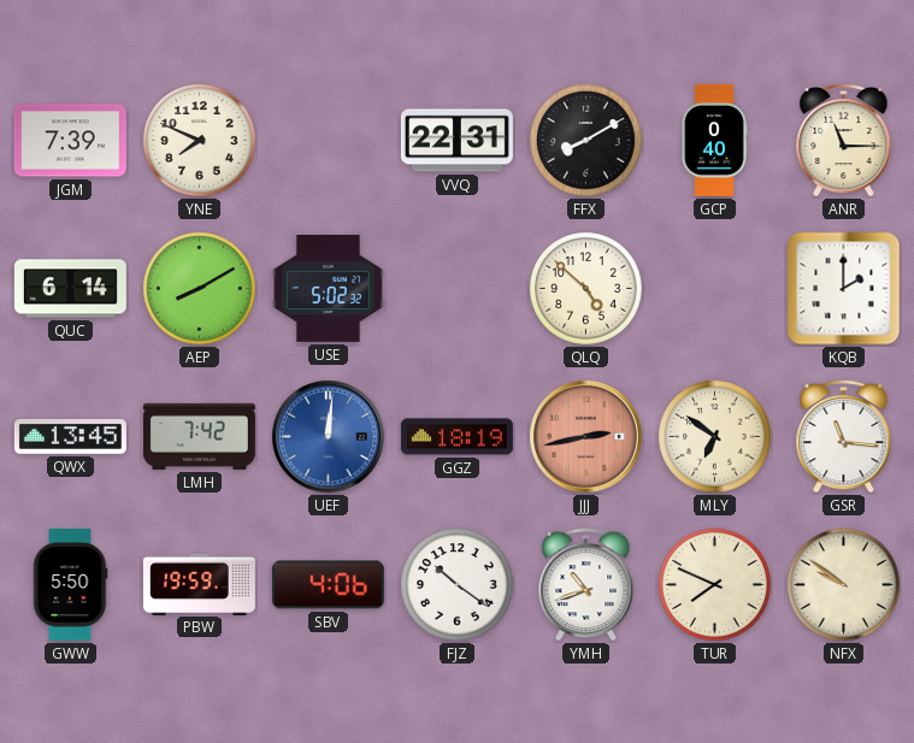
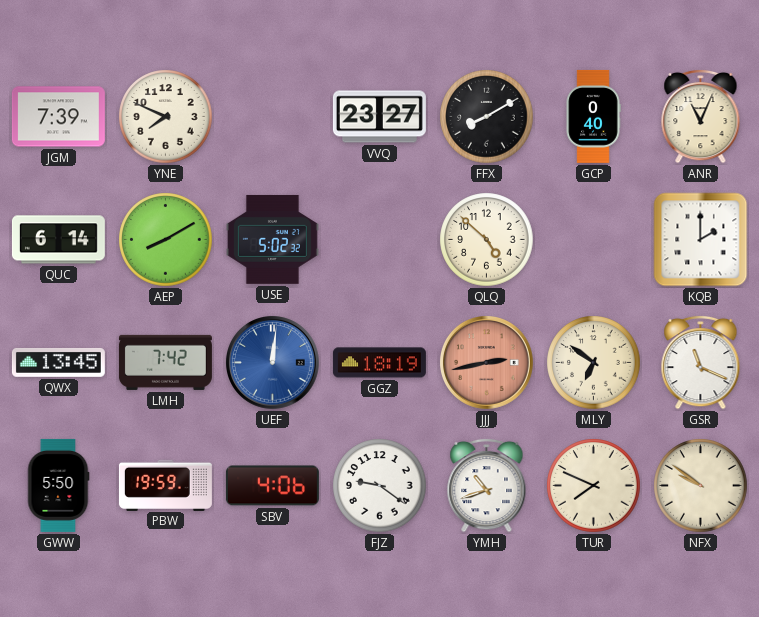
VVQ: 22:31 -> 23:27 (379, 117)
ANR: 11:15 -> 11:04 (701, 116)
GSR: 11:16 -> 11:19 (701, 362)
FJZ: 10:21 -> 9:21 (380, 486)
